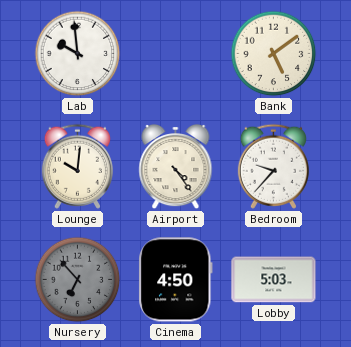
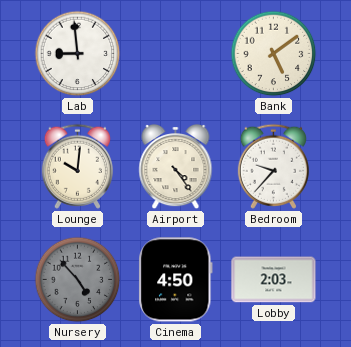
Lab: 9:59 -> 8:59 (78, 54)
Nursery: 6:53 -> 4:53 (78, 280)
Lobby: 5:03 -> 2:03 (274, 280)
